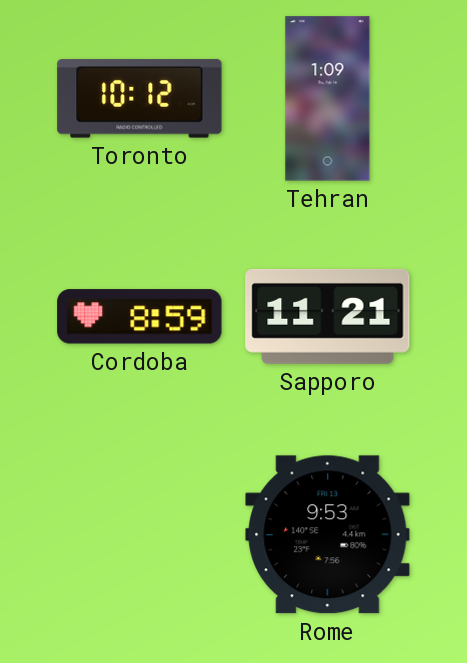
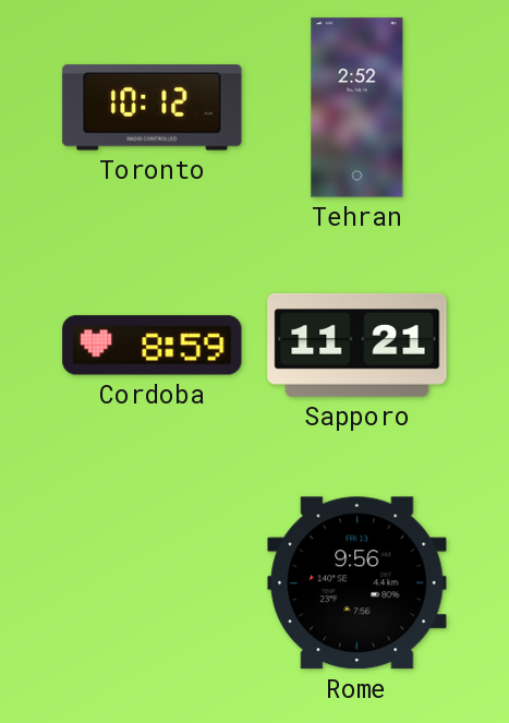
Tehran: 1:09 -> 2:52 (357, 108)
Rome: 9:53 -> 9:56 (357, 583)
